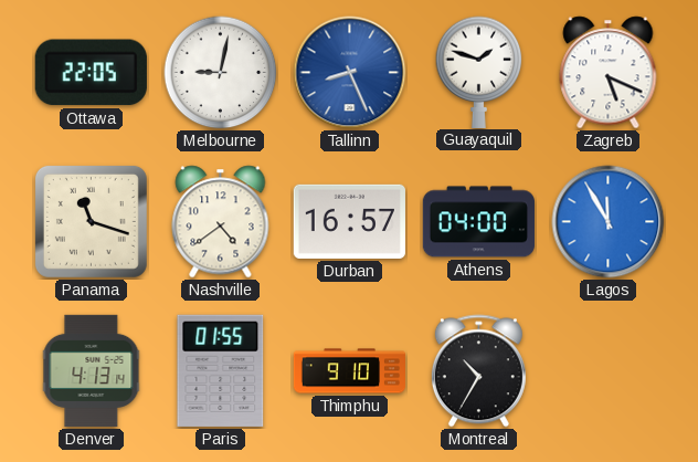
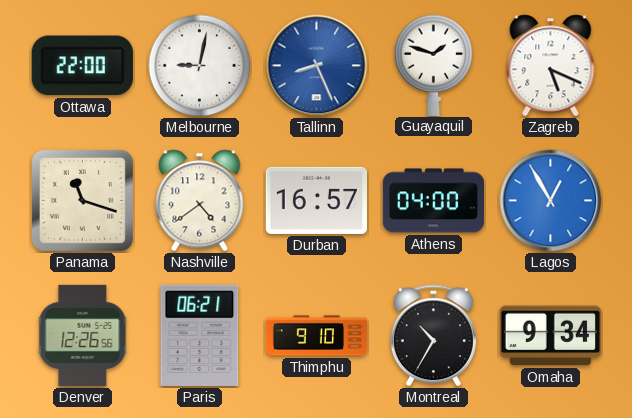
Ottawa: 22:05 -> 22:00 (82, 66)
Lagos: 11:55 -> 12:55 (551, 201)
Denver: 4:13 -> 12:26 (83, 335)
Paris: 01:55 -> 06:21 (200, 335)
Omaha: none -> 9:34 (550, 336)
